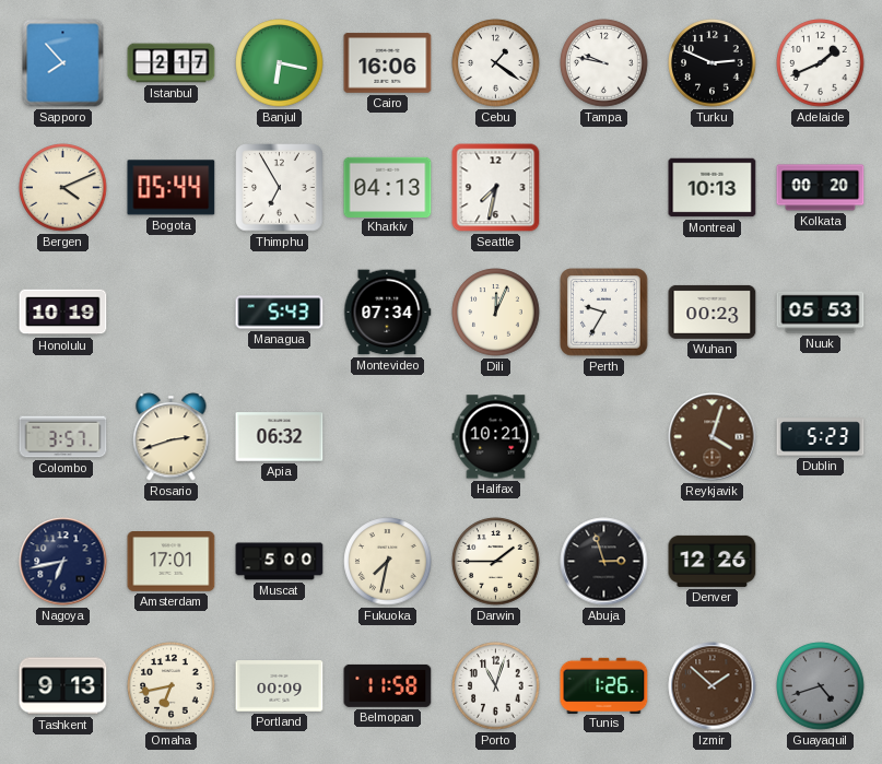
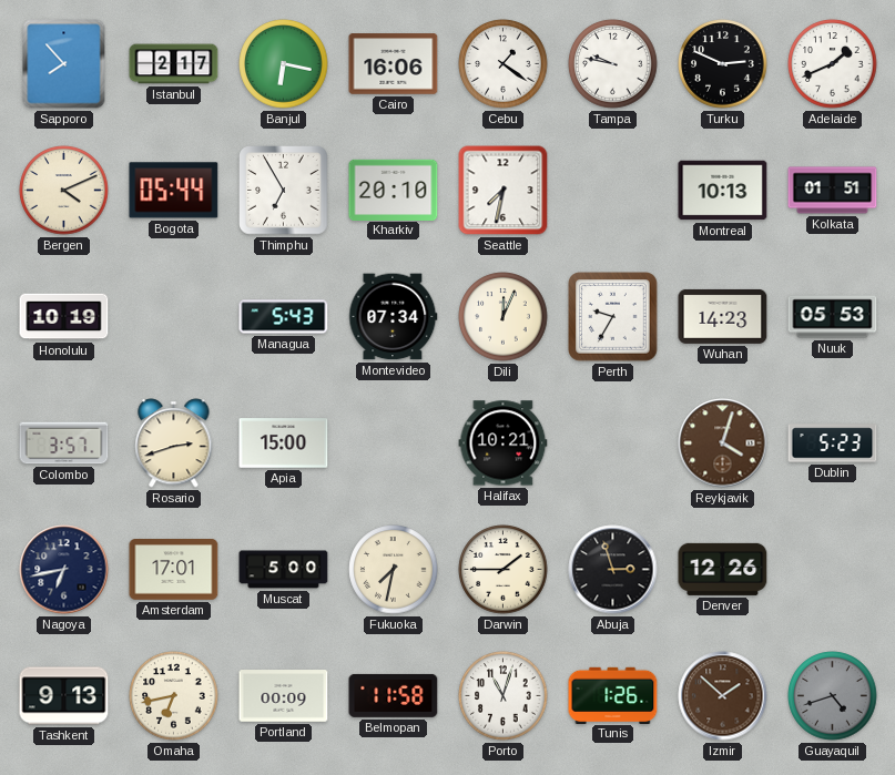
Kharkiv: 04:13 -> 20:10 (394, 190)
Kolkata: 00:20 -> 01:51 (833, 191)
Wuhan: 00:23 -> 14:23 (723, 316)
Apia: 06:32 -> 15:00 (284, 443)
